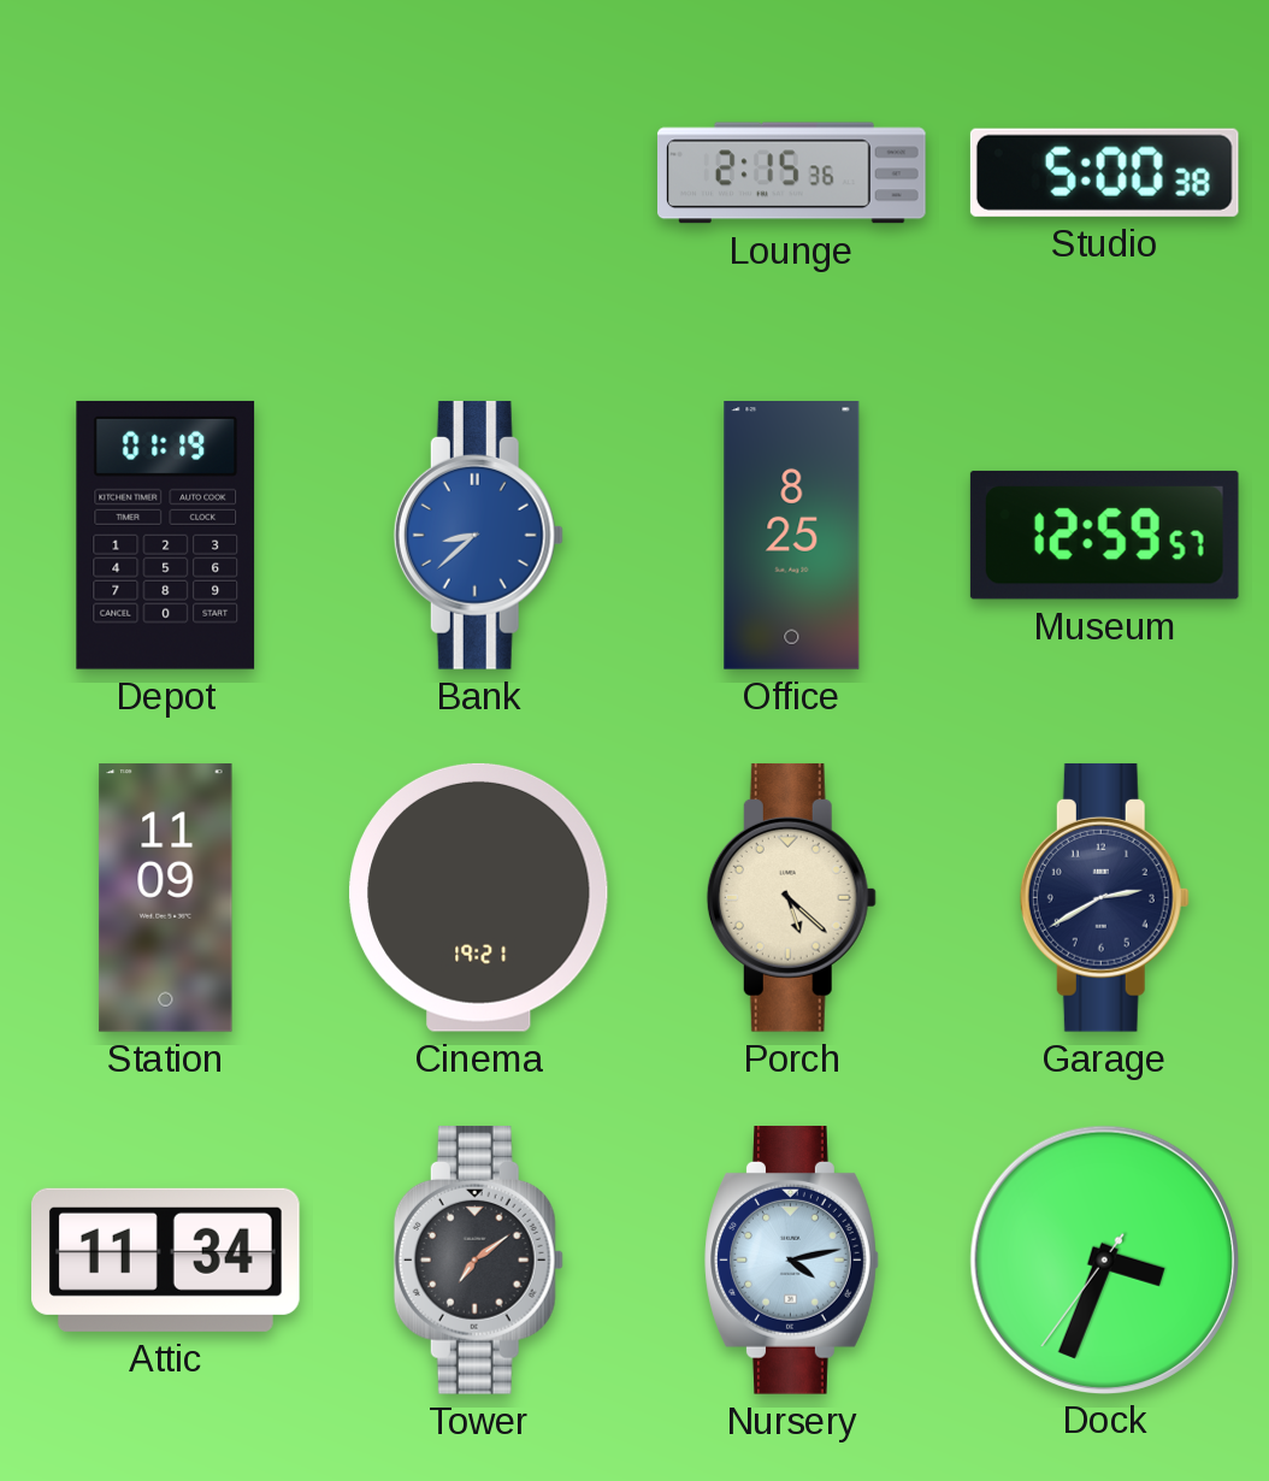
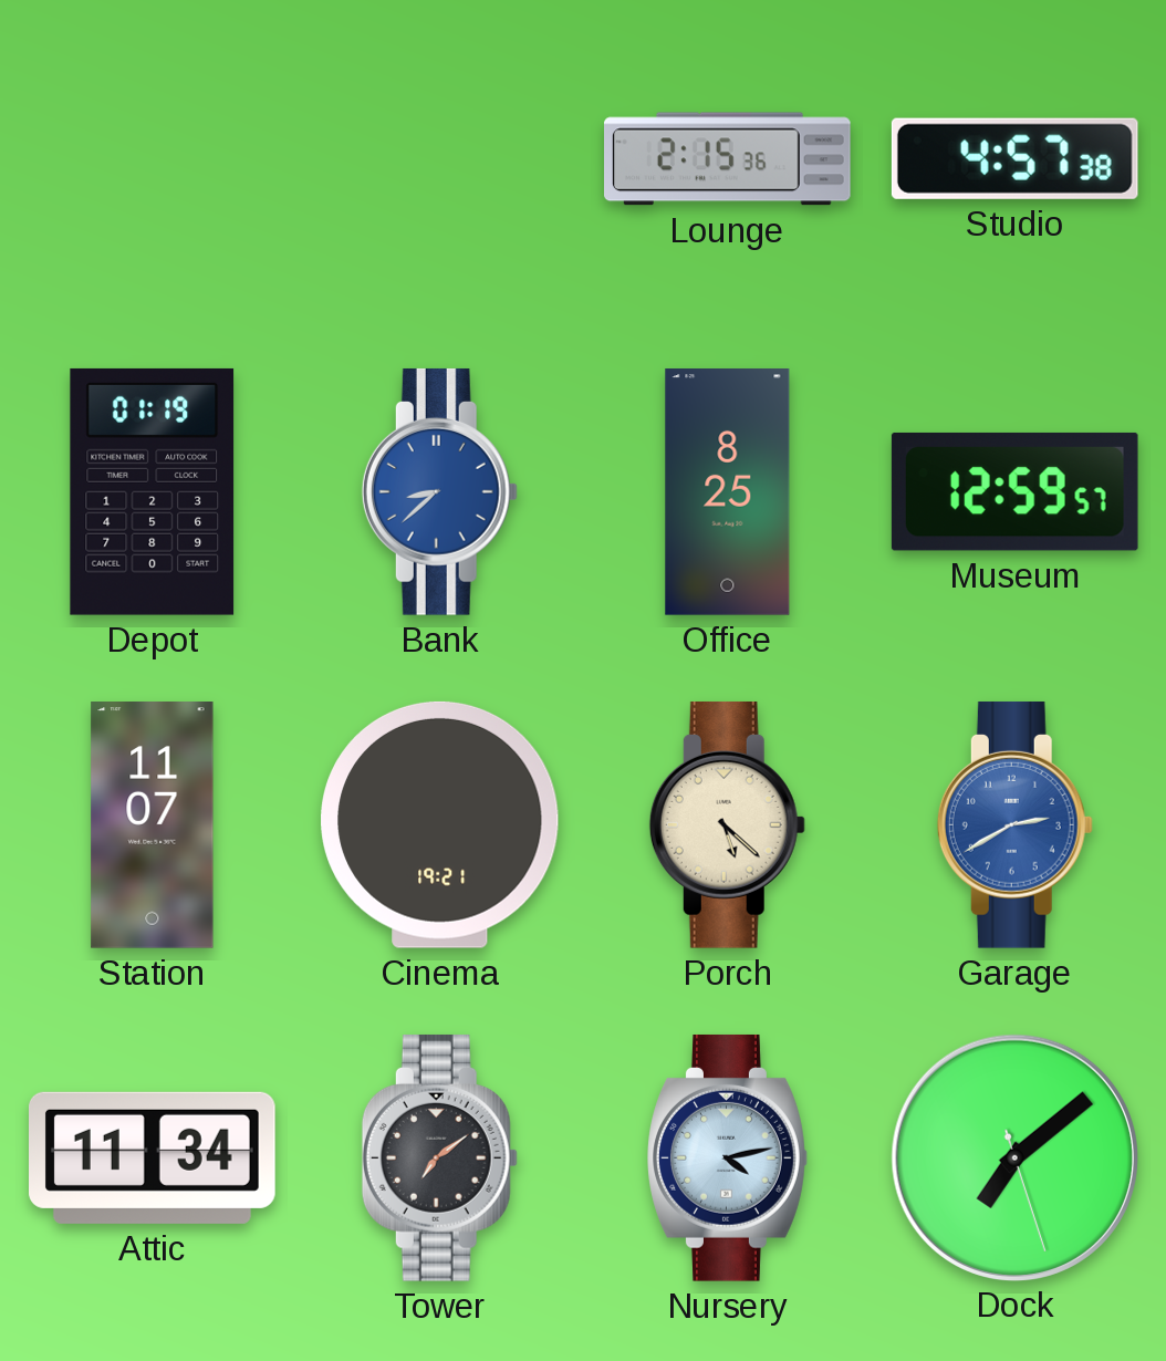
Studio: 5:00 -> 4:57 (1014, 158)
Station: 11:09 -> 11:07 (153, 825)
Garage dial: navy -> blue (1014, 824)
Dock: 3:33 -> 7:08 (1014, 1157)
